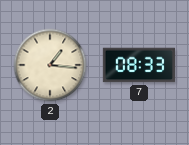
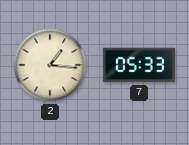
7: 08:33 -> 05:33 (139, 65)
